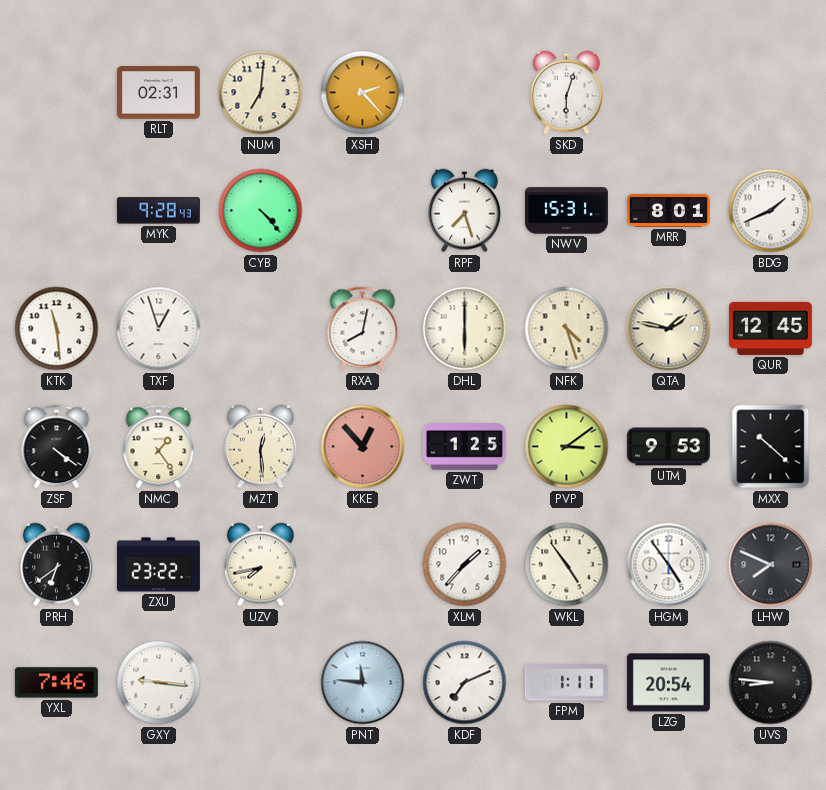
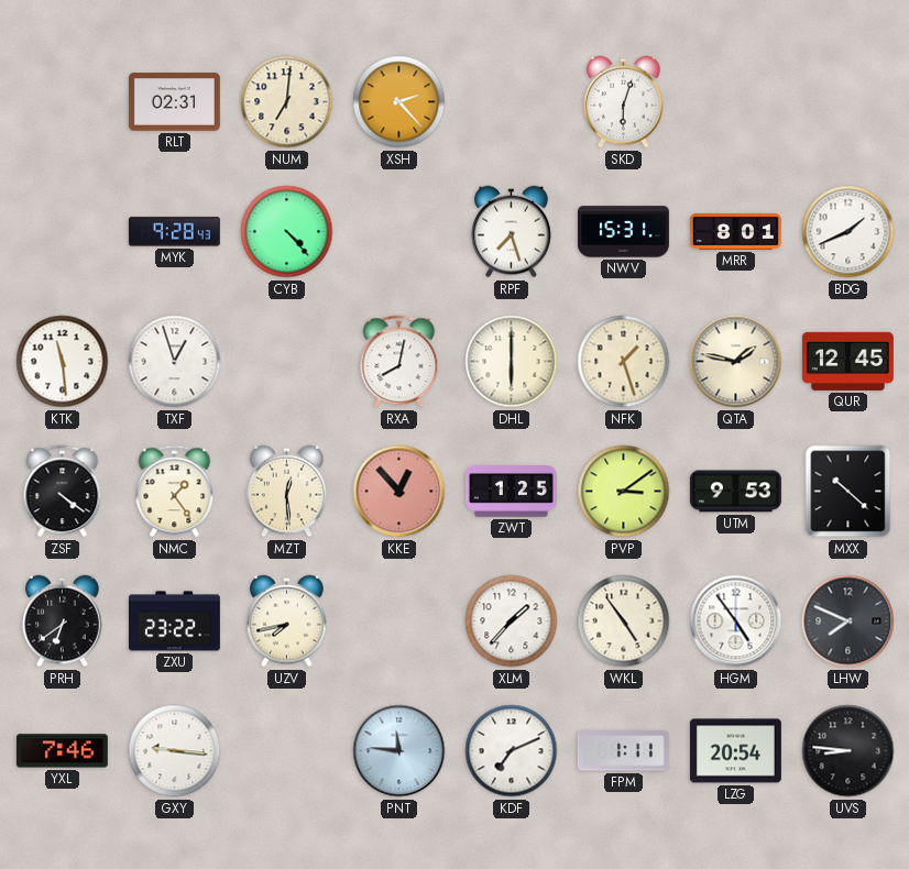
NFK: 4:27 -> 1:27 (624, 362)
